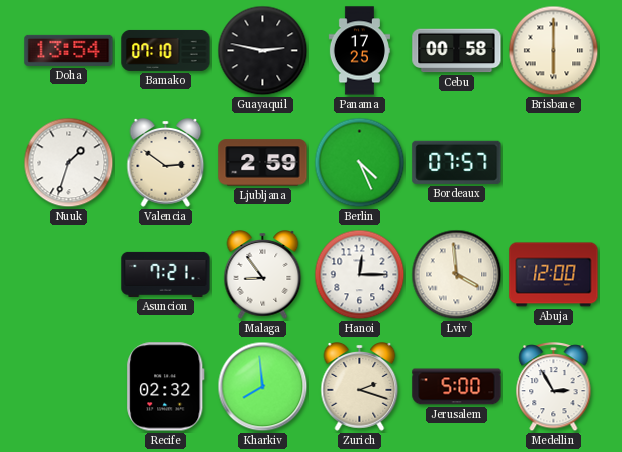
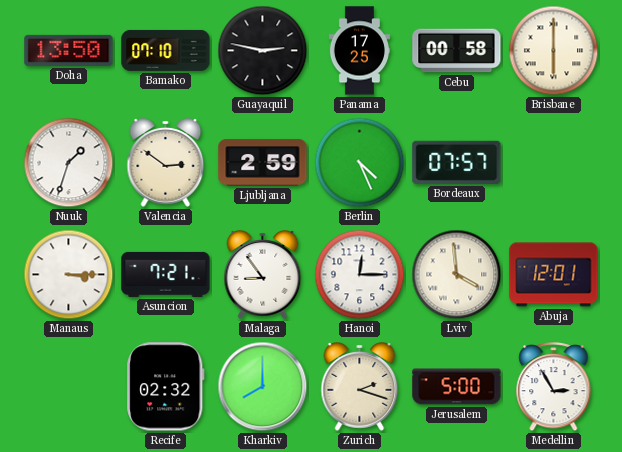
Doha: 13:54 -> 13:50 (69, 50)
Manaus: none -> 3:15 (69, 275)
Abuja: 12:00 -> 12:01 (554, 275)
Kharkiv: 7:59 -> 8:00 (263, 387)
